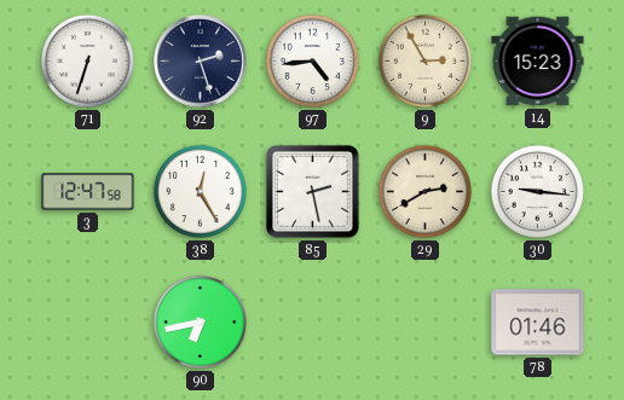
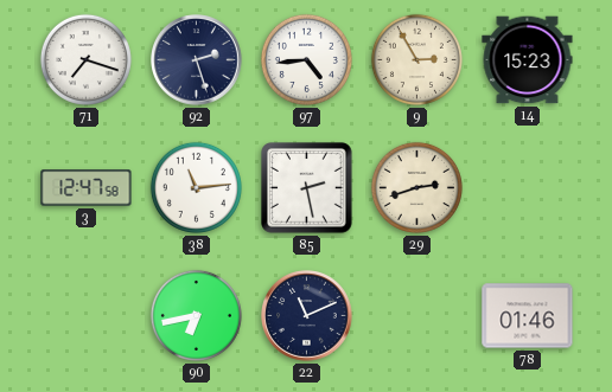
71: 6:33 -> 7:18 (85, 59)
38: 12:25 -> 11:14 (196, 187)
29: 2:40 -> 2:42 (416, 187)
30: 9:16 -> none (537, 191)
22: none -> 11:11 (307, 316)
